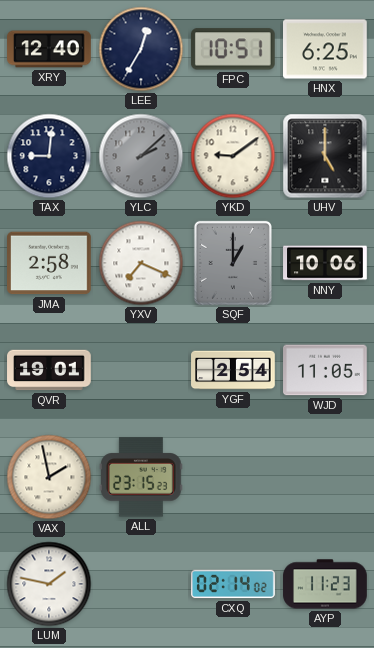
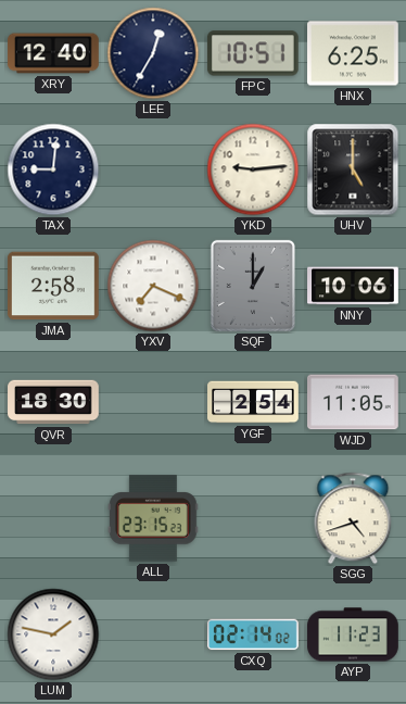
YLC: 2:08 -> none (141, 156)
YKD: 9:09 -> 9:14 (253, 169)
QVR: 19:01 -> 18:30 (53, 402)
VAX: 1:58 -> none (49, 477)
SGG: none -> 4:42 (353, 518)
